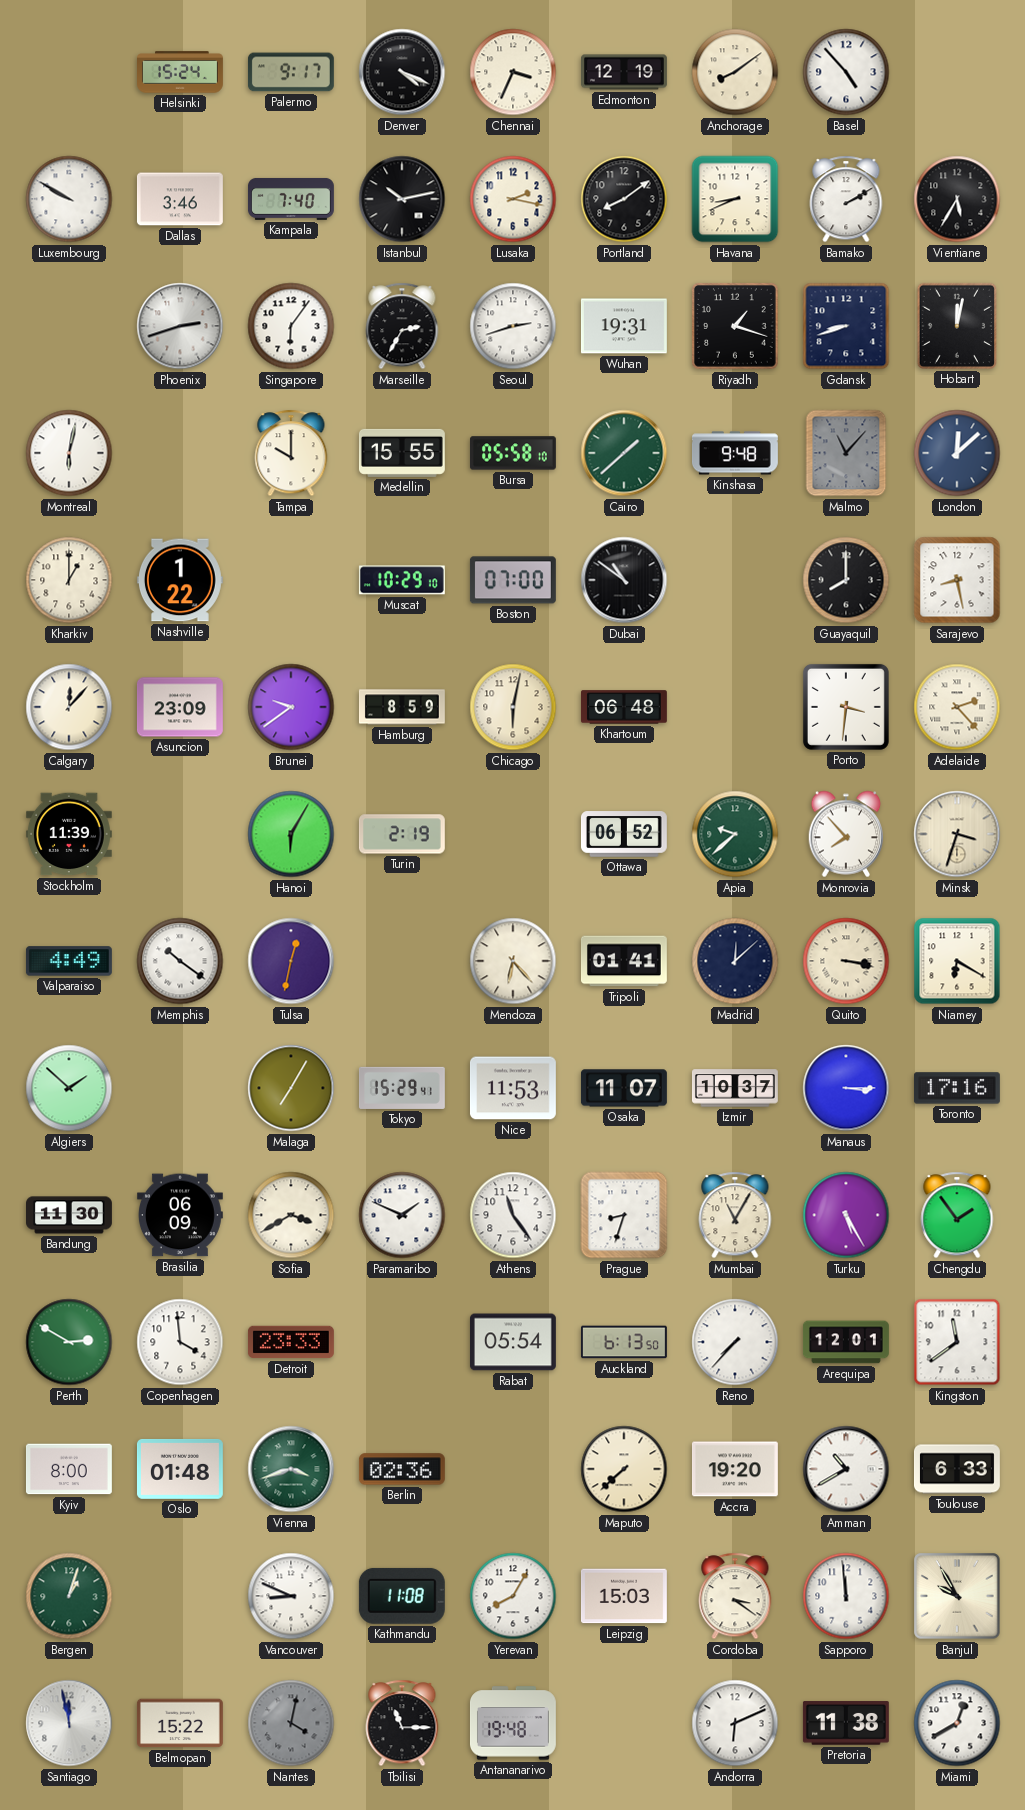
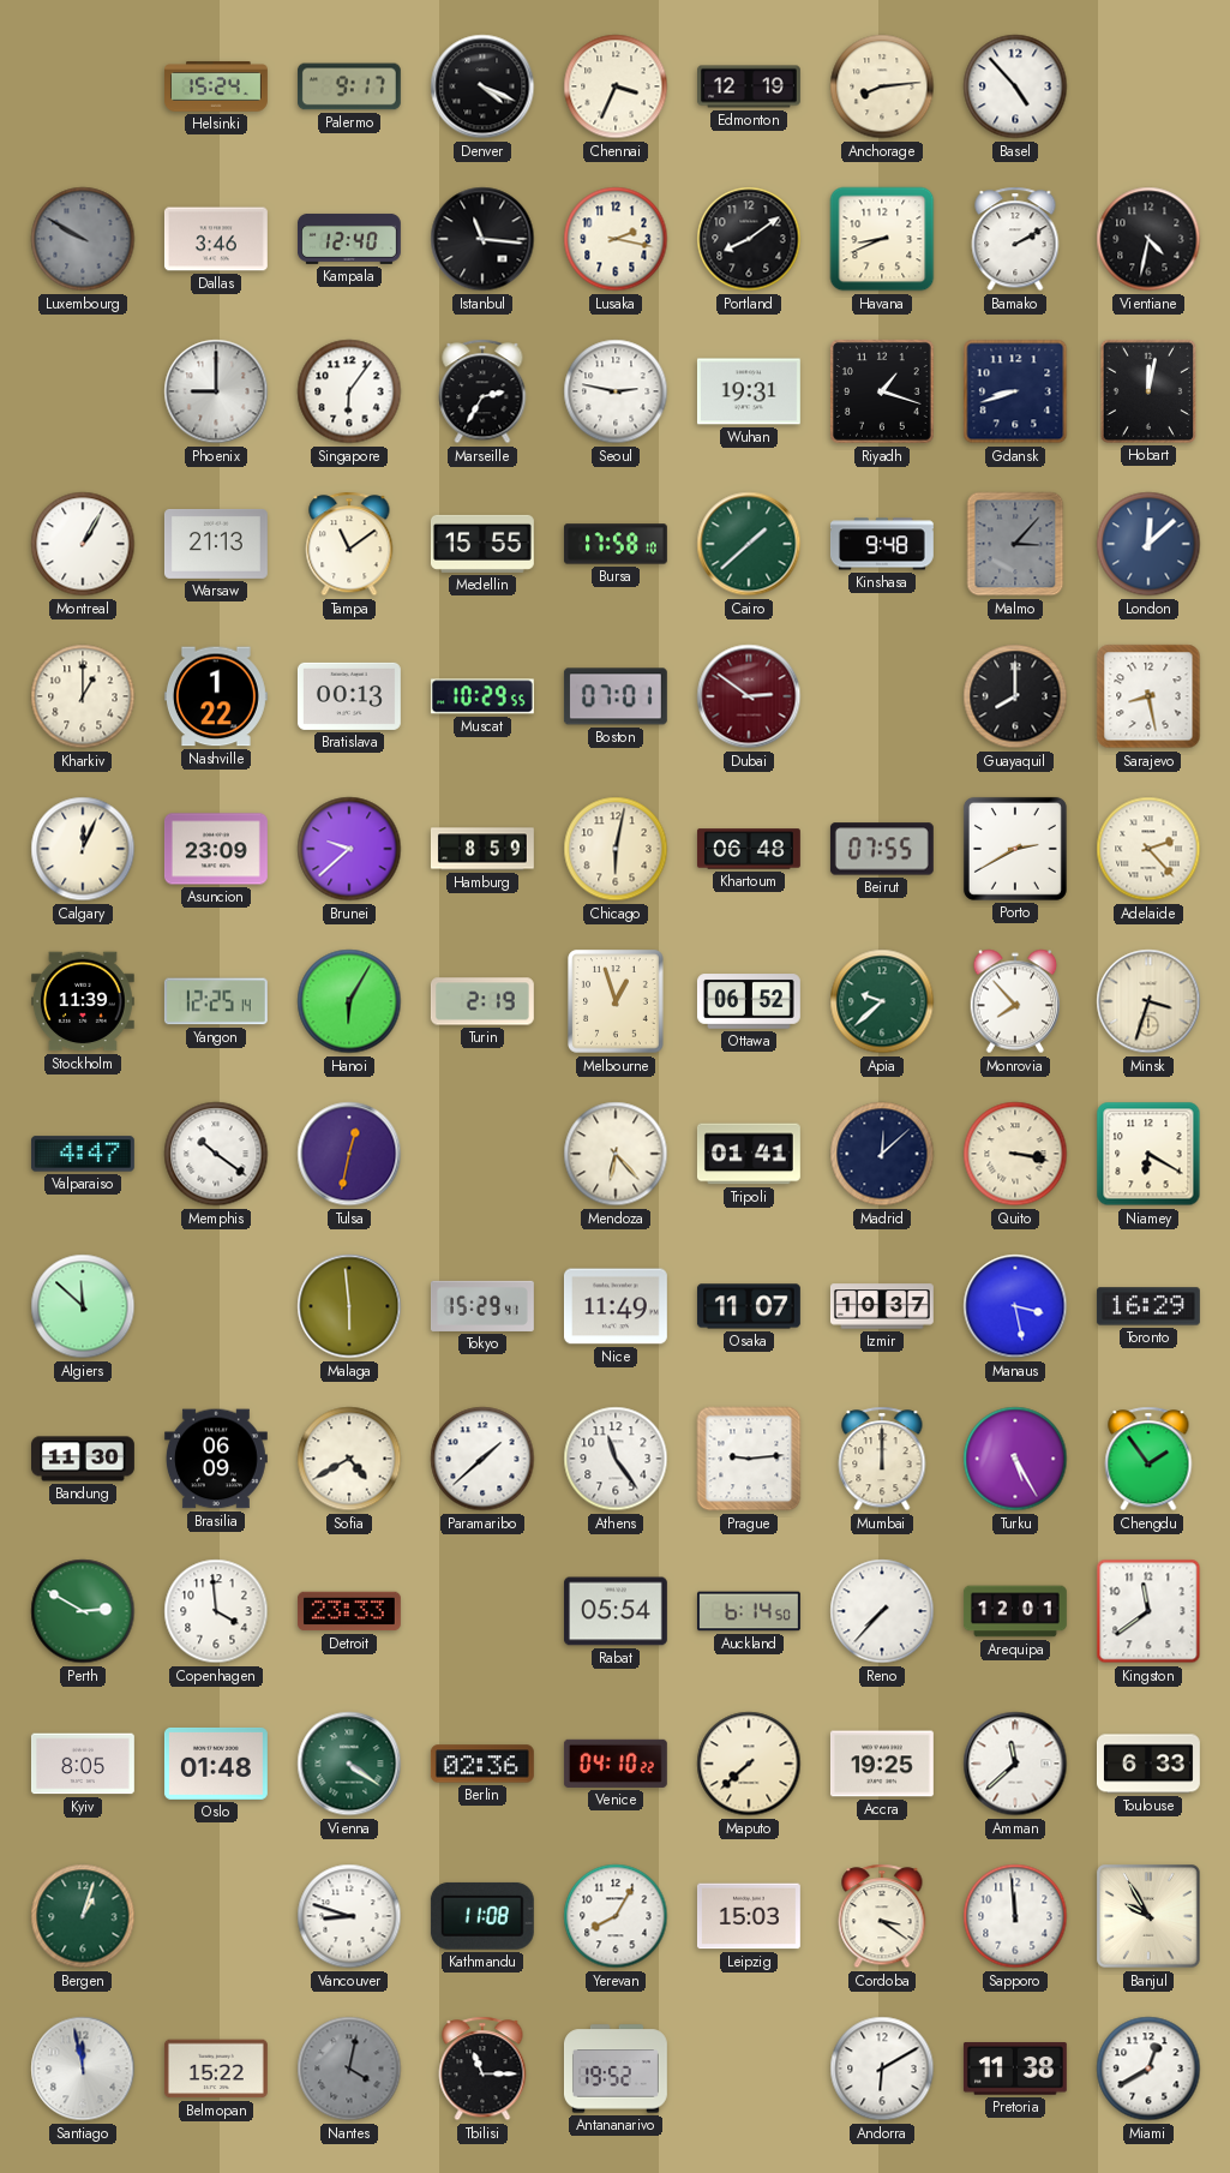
Anchorage: 8:09 -> 8:14 (882, 86)
Luxembourg dial: white -> grey (83, 239)
Kampala: 7:40 -> 12:40 (349, 239)
Istanbul: 10:13 -> 11:16 (482, 239)
Vientiane: 5:35 -> 4:32 (1148, 239)
Phoenix: 2:42 -> 9:00 (216, 391)
Seoul: 2:42 -> 2:47 (616, 391)
Montreal: 6:02 -> 1:05 (83, 544)
Warsaw: none -> 21:13 (216, 545)
Tampa: 10:00 -> 11:09 (349, 544)
Bursa: 05:58 -> 17:58 (616, 544)
Malmo: 11:07 -> 3:07 (1015, 544)
Bratislava: none -> 00:13 (349, 696)
Muscat: 10:29:10 -> 10:29:55 (482, 696)
Boston: 07:00 -> 07:01 (616, 696)
Dubai: 10:51 -> 2:51 (749, 696)
Dubai dial: black -> burgundy (749, 696)
Calgary: 12:07 -> 12:04 (83, 849)
Brunei: 9:39 -> 9:38 (349, 849)
Beirut: none -> 07:55 (882, 849)
Porto: 3:31 -> 2:40 (1015, 849)
Yangon: none -> 12:25 (216, 1001)
Melbourne: none -> 12:57 (616, 1001)
Valparaiso: 4:49 -> 4:47 (83, 1154)
Algiers: 1:52 -> 11:52 (83, 1306)
Malaga: 7:05 -> 5:59 (349, 1306)
Nice: 11:53 -> 11:49 (616, 1306)
Manaus: 3:15 -> 3:28 (1015, 1306)
Toronto: 17:16 -> 16:29 (1148, 1306)
Sofia: 3:40 -> 4:40 (349, 1459)
Paramaribo: 1:49 -> 1:38 (482, 1459)
Prague: 8:33 -> 9:14 (749, 1459)
Mumbai: 11:05 -> 12:00 (882, 1459)
Auckland: 6:13 -> 6:14 (749, 1611)
Kyiv: 8:00 -> 8:05 (83, 1764)
Vienna: 3:42 -> 4:21 (349, 1764)
Venice: none -> 04:10 (616, 1764)
Accra: 19:20 -> 19:25 (882, 1764)
Amman: 10:40 -> 11:38 (1015, 1764)
Vancouver: 8:49 -> 8:48 (349, 1916)
Antananarivo: 19:48 -> 19:52 (616, 2069)
Andorra: 6:11 -> 6:10 (882, 2069)
